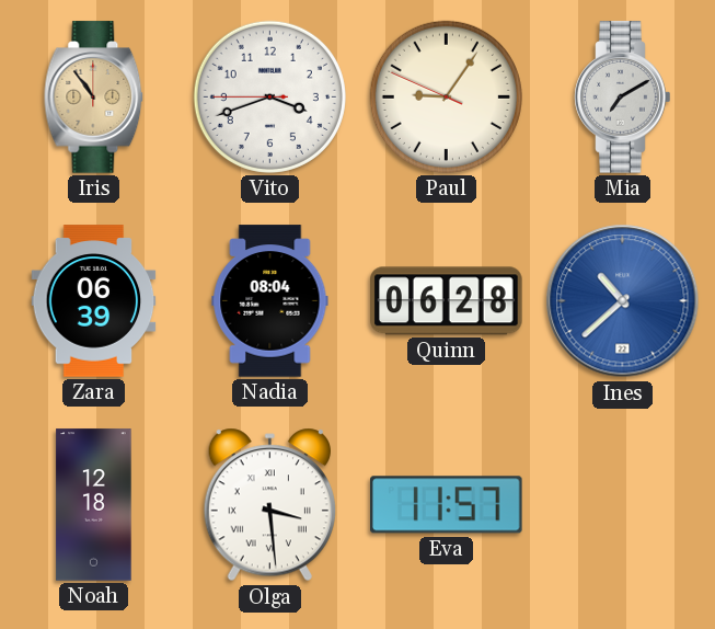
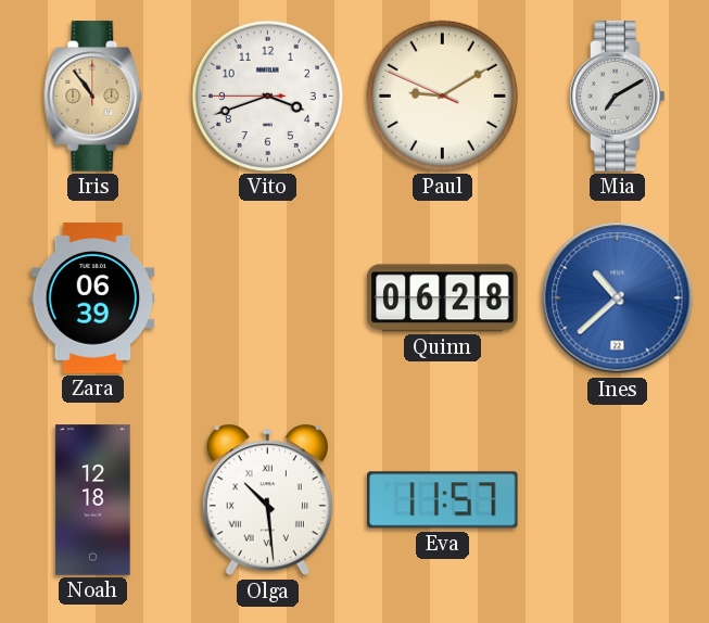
Paul: 9:05 -> 9:09 (442, 96)
Nadia: 08:04 -> none (270, 301)
Olga: 3:29 -> 10:29 (267, 500)
